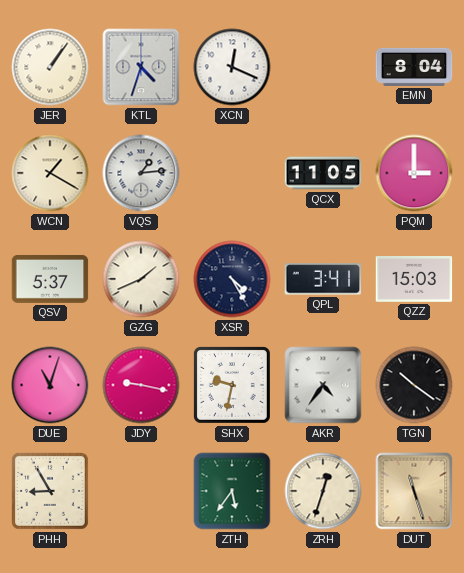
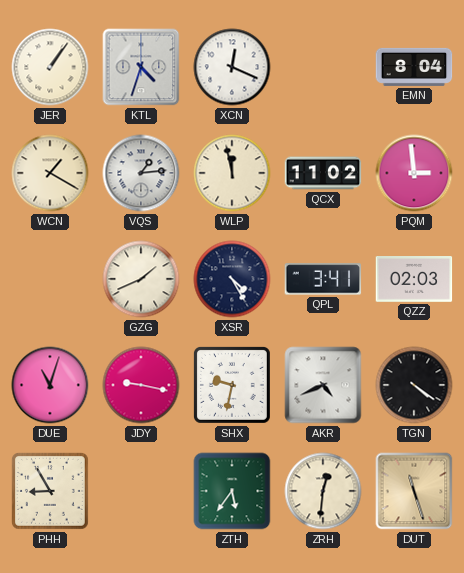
WLP: none -> 11:58 (232, 173)
QCX: 11:05 -> 11:02 (323, 173)
PQM: 3:00 -> 2:59 (414, 173)
QSV: 5:37 -> none (50, 279)
QZZ: 15:03 -> 02:03 (414, 280)
AKR: 4:36 -> 4:41 (323, 385)
TGN: 10:21 -> 4:21 (414, 385)
ZRH: 12:33 -> 12:31 (323, 491)
